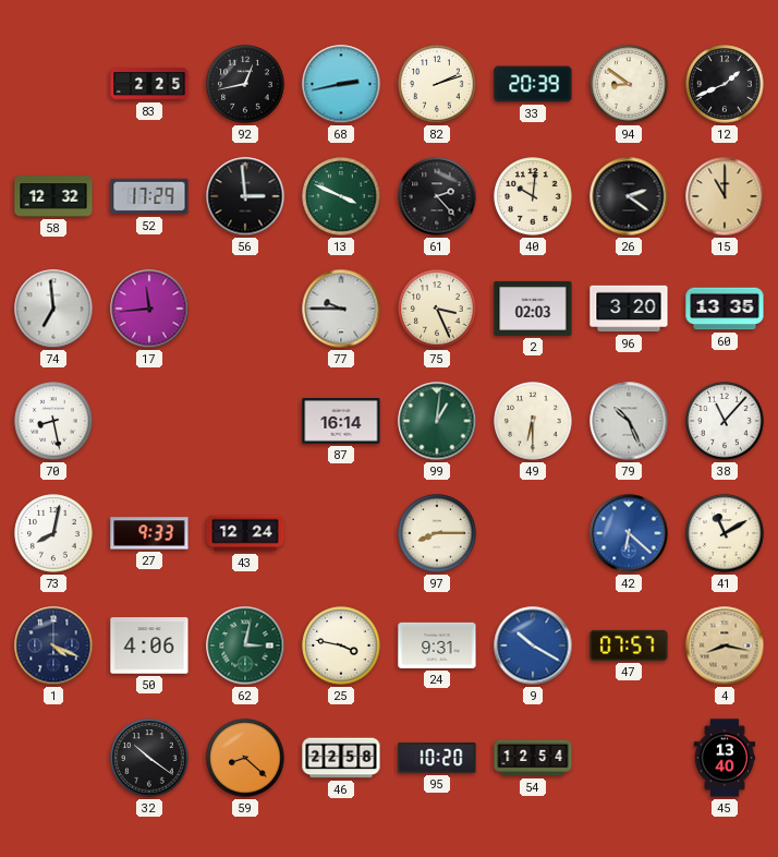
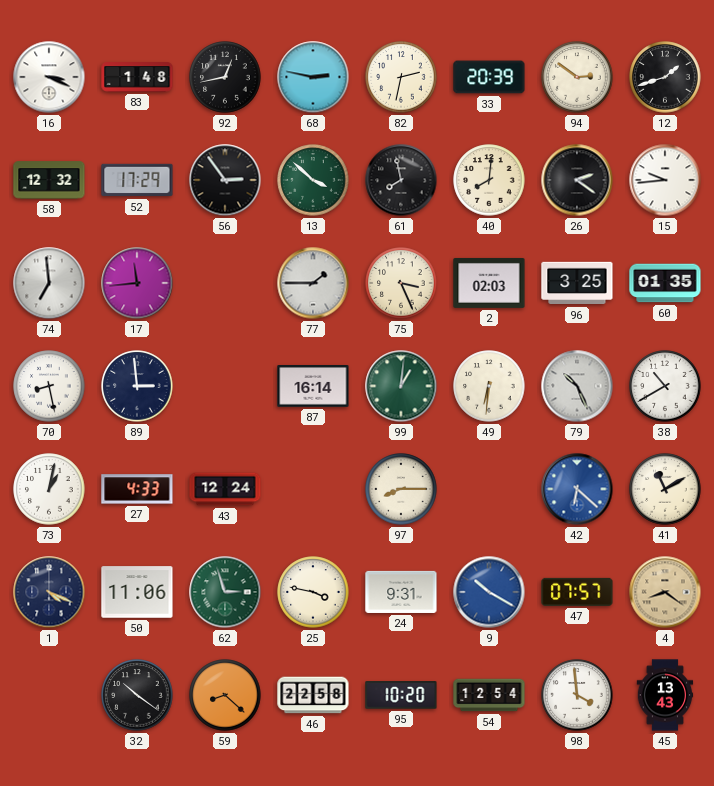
16: none -> 3:19 (49, 77)
83: 2:25 -> 1:48 (137, 77)
68: 2:43 -> 2:47 (313, 77)
82: 2:12 -> 2:32 (401, 77)
94: 8:51 -> 2:51 (577, 77)
12: 1:41 -> 1:42 (665, 77)
56: 2:59 -> 2:54 (225, 180)
13: 3:49 -> 3:52 (313, 180)
61: 2:23 -> 7:58 (401, 180)
40: 10:01 -> 8:01 (489, 180)
15: 11:00 -> 9:44 (665, 180)
15 dial: champagne -> white (665, 180)
77: 9:45 -> 1:45 (313, 283)
96: 3:20 -> 3:25 (577, 283)
60: 13:35 -> 01:35 (665, 283)
89: none -> 2:59 (137, 386)
49: 6:30 -> 6:31 (489, 386)
38: 11:07 -> 10:40 (665, 386)
73: 8:02 -> 1:02 (49, 489)
27: 9:33 -> 4:33 (137, 489)
50: 4:06 -> 11:06 (137, 592)
62: 3:02 -> 2:57 (225, 592)
4: 8:17 -> 8:21 (665, 592)
98: none -> 3:59 (577, 695)
45: 13:40 -> 13:43 (665, 695)
